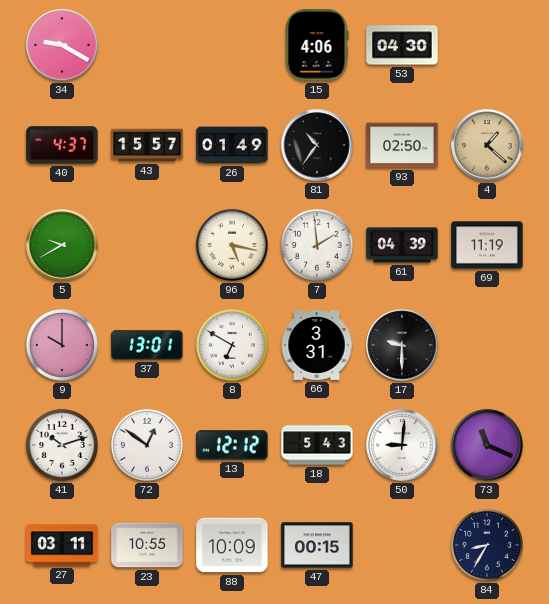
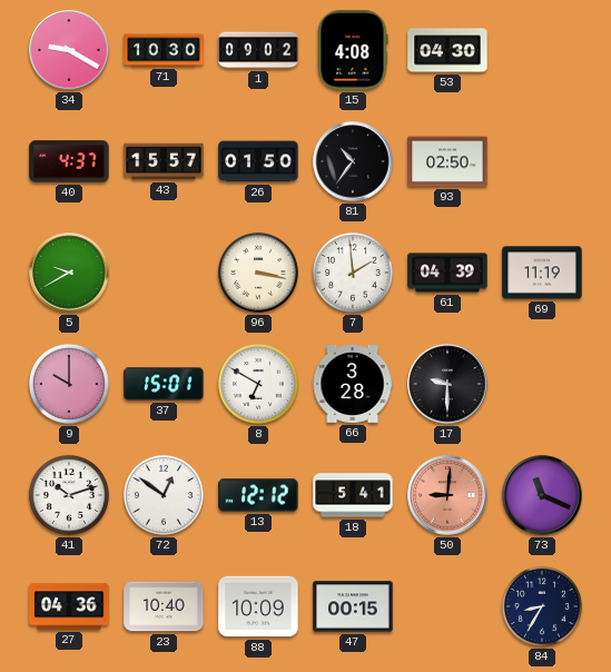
71: none -> 10:30 (164, 50)
1: none -> 09:02 (258, 50)
15: 4:06 -> 4:08 (353, 50)
26: 01:49 -> 01:50 (258, 161)
4: 1:22 -> none (487, 145)
96: 5:17 -> 3:17 (258, 273)
37: 13:01 -> 15:01 (164, 384)
66: 3:31 -> 3:28 (353, 385)
18: 5:43 -> 5:41 (353, 495)
50 dial: white -> salmon (447, 495)
27: 03:11 -> 04:36 (69, 606)
23: 10:55 -> 10:40 (164, 606)
